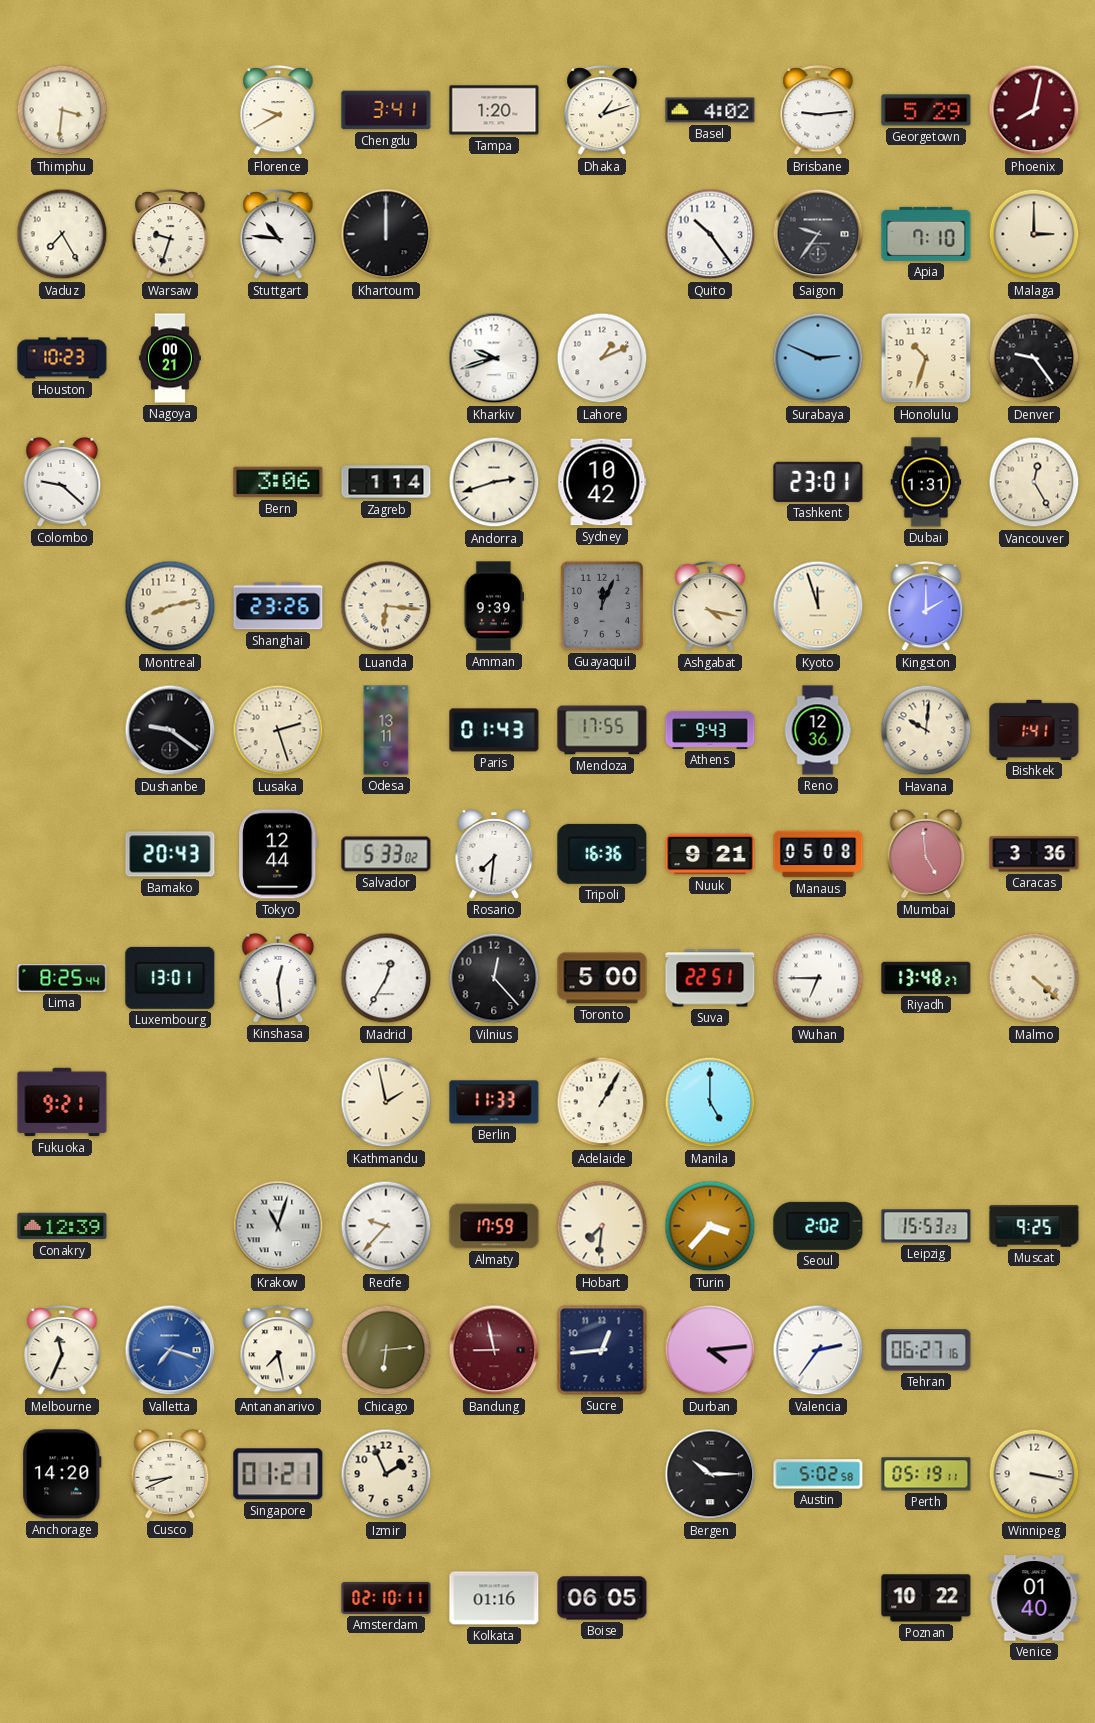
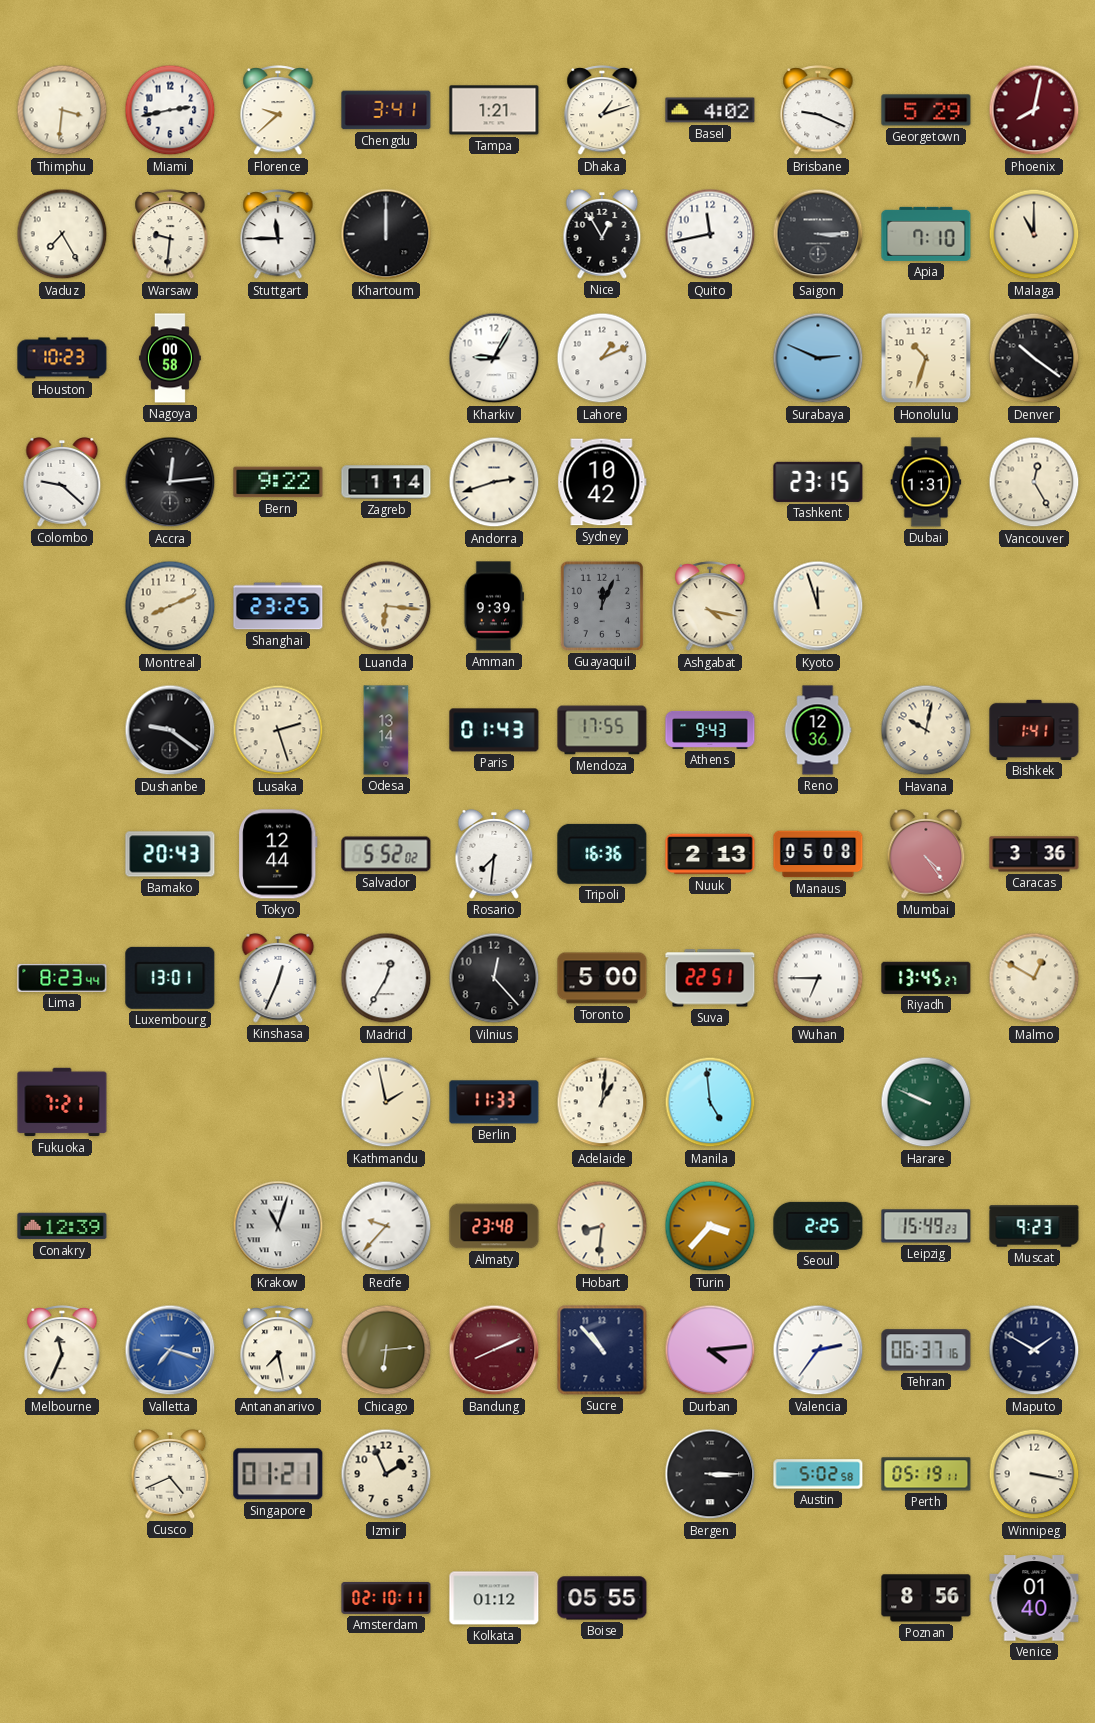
Miami: none -> 2:43 (170, 110)
Florence: 9:40 -> 9:38 (278, 111)
Tampa: 1:20 -> 1:21 (494, 110)
Brisbane: 9:14 -> 9:19 (818, 111)
Warsaw: 9:33 -> 9:31 (170, 235)
Stuttgart: 10:46 -> 11:45 (278, 235)
Nice: none -> 12:55 (602, 235)
Quito: 10:24 -> 11:43 (710, 234)
Saigon: 9:36 -> 3:15 (818, 234)
Malaga: 3:00 -> 11:00 (1034, 234)
Nagoya: 00:21 -> 00:58 (170, 358)
Kharkiv: 9:42 -> 9:05 (494, 358)
Denver: 9:24 -> 10:21 (1034, 358)
Accra: none -> 12:14 (170, 482)
Bern: 3:06 -> 9:22 (278, 482)
Tashkent: 23:01 -> 23:15 (818, 482)
Montreal: 8:13 -> 8:11 (170, 606)
Shanghai: 23:26 -> 23:25 (278, 606)
Kingston: 2:00 -> none (926, 607)
Odesa: 13:11 -> 13:14 (386, 730)
Havana: 10:01 -> 10:02 (926, 730)
Salvador: 5:33 -> 5:52 (386, 854)
Nuuk: 9:21 -> 2:13 (710, 854)
Mumbai: 4:59 -> 4:24 (926, 855)
Lima: 8:25 -> 8:23 (62, 978)
Kinshasa: 12:29 -> 12:34 (278, 979)
Riyadh: 13:48 -> 13:45 (926, 978)
Malmo: 4:22 -> 12:50 (1034, 978)
Fukuoka: 9:21 -> 7:21 (62, 1102)
Adelaide: 1:05 -> 1:01 (602, 1102)
Manila: 5:00 -> 4:59 (710, 1102)
Harare: none -> 9:49 (926, 1102)
Almaty: 17:59 -> 23:48 (494, 1226)
Hobart: 7:31 -> 8:31 (602, 1226)
Seoul: 2:02 -> 2:25 (818, 1226)
Leipzig: 15:53 -> 15:49 (926, 1226)
Muscat: 9:25 -> 9:23 (1034, 1226)
Bandung: 8:58 -> 8:11 (494, 1350)
Sucre: 12:44 -> 10:53 (602, 1350)
Tehran: 06:27 -> 06:37 (926, 1350)
Maputo: none -> 1:50 (1034, 1350)
Anchorage: 14:20 -> none (62, 1474)
Cusco: 8:41 -> 4:41 (170, 1475)
Bergen: 10:15 -> 3:15 (710, 1474)
Kolkata: 01:16 -> 01:12 (494, 1598)
Boise: 06:05 -> 05:55 (602, 1598)
Poznan: 10:22 -> 8:56 (926, 1598)
